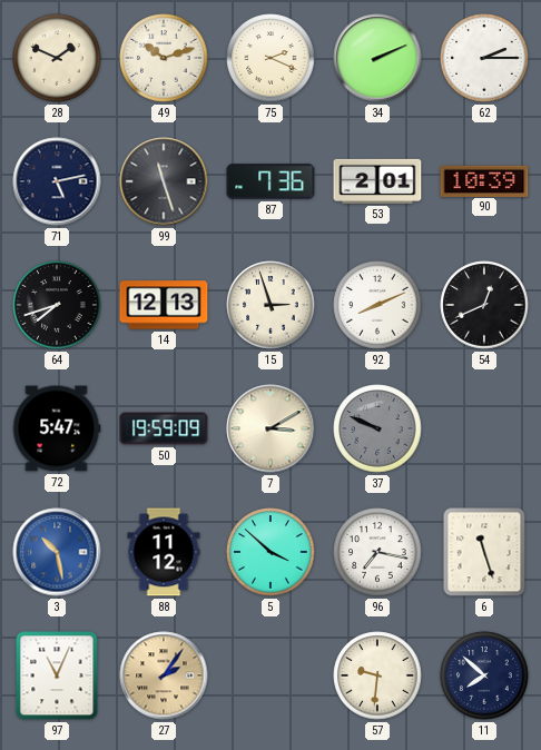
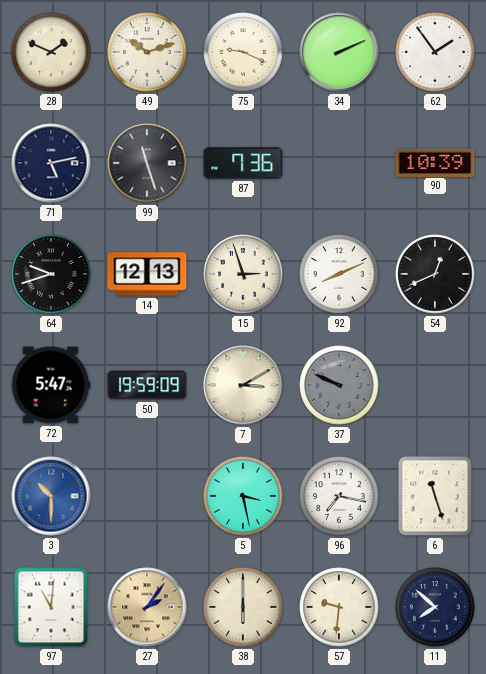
75: 2:19 -> 9:19 (243, 52)
62: 2:15 -> 1:54 (435, 52)
53: 2:01 -> none (377, 181)
64: 7:42 -> 9:42 (51, 274)
3: 10:28 -> 10:30 (51, 496)
88: 11:12 -> none (164, 552)
5: 3:52 -> 3:28 (243, 496)
97: 11:04 -> 11:01 (51, 607)
38: none -> 6:00 (243, 607)
